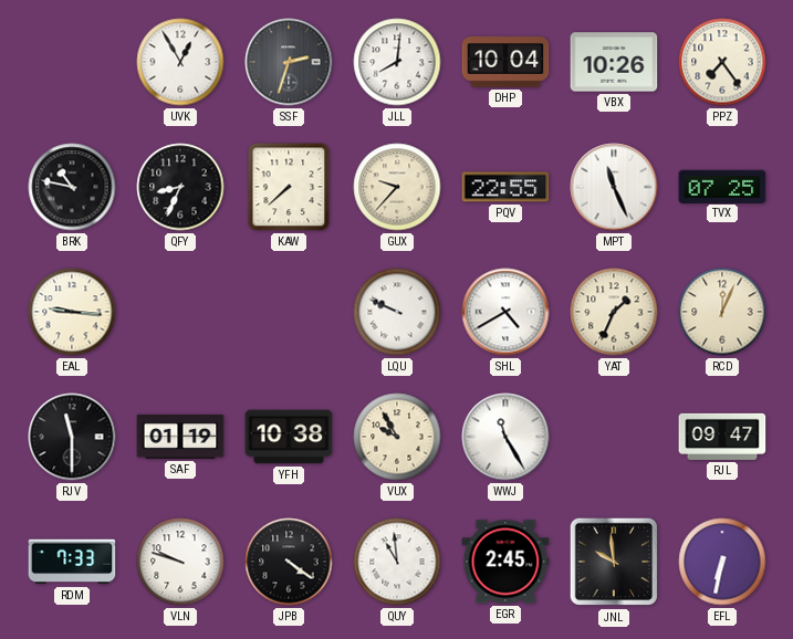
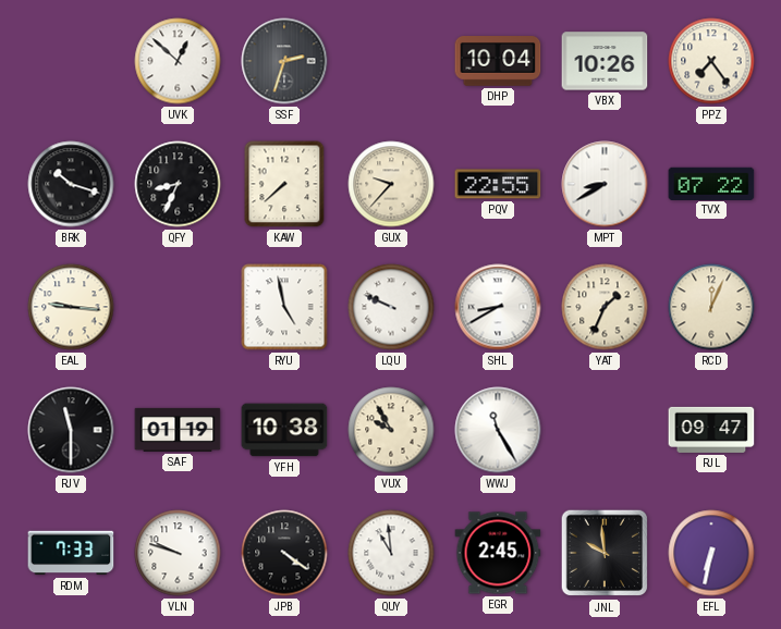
UVK: 12:55 -> 12:52 (178, 61)
JLL: 8:01 -> none (397, 62)
BRK: 10:47 -> 10:18 (71, 184)
MPT: 11:26 -> 8:40 (605, 184)
TVX: 07:25 -> 07:22 (711, 183)
RYU: none -> 4:58 (284, 307)
SHL: 4:40 -> 8:40 (498, 307)
